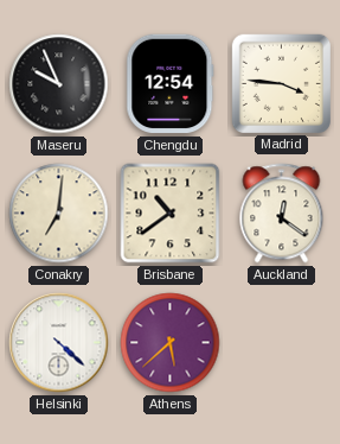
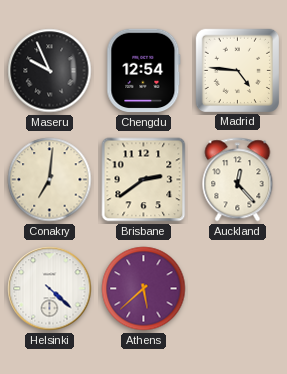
Madrid: 3:46 -> 4:46 (237, 70)
Brisbane: 10:39 -> 2:39 (144, 180)
Auckland: 12:21 -> 12:23 (238, 180)
